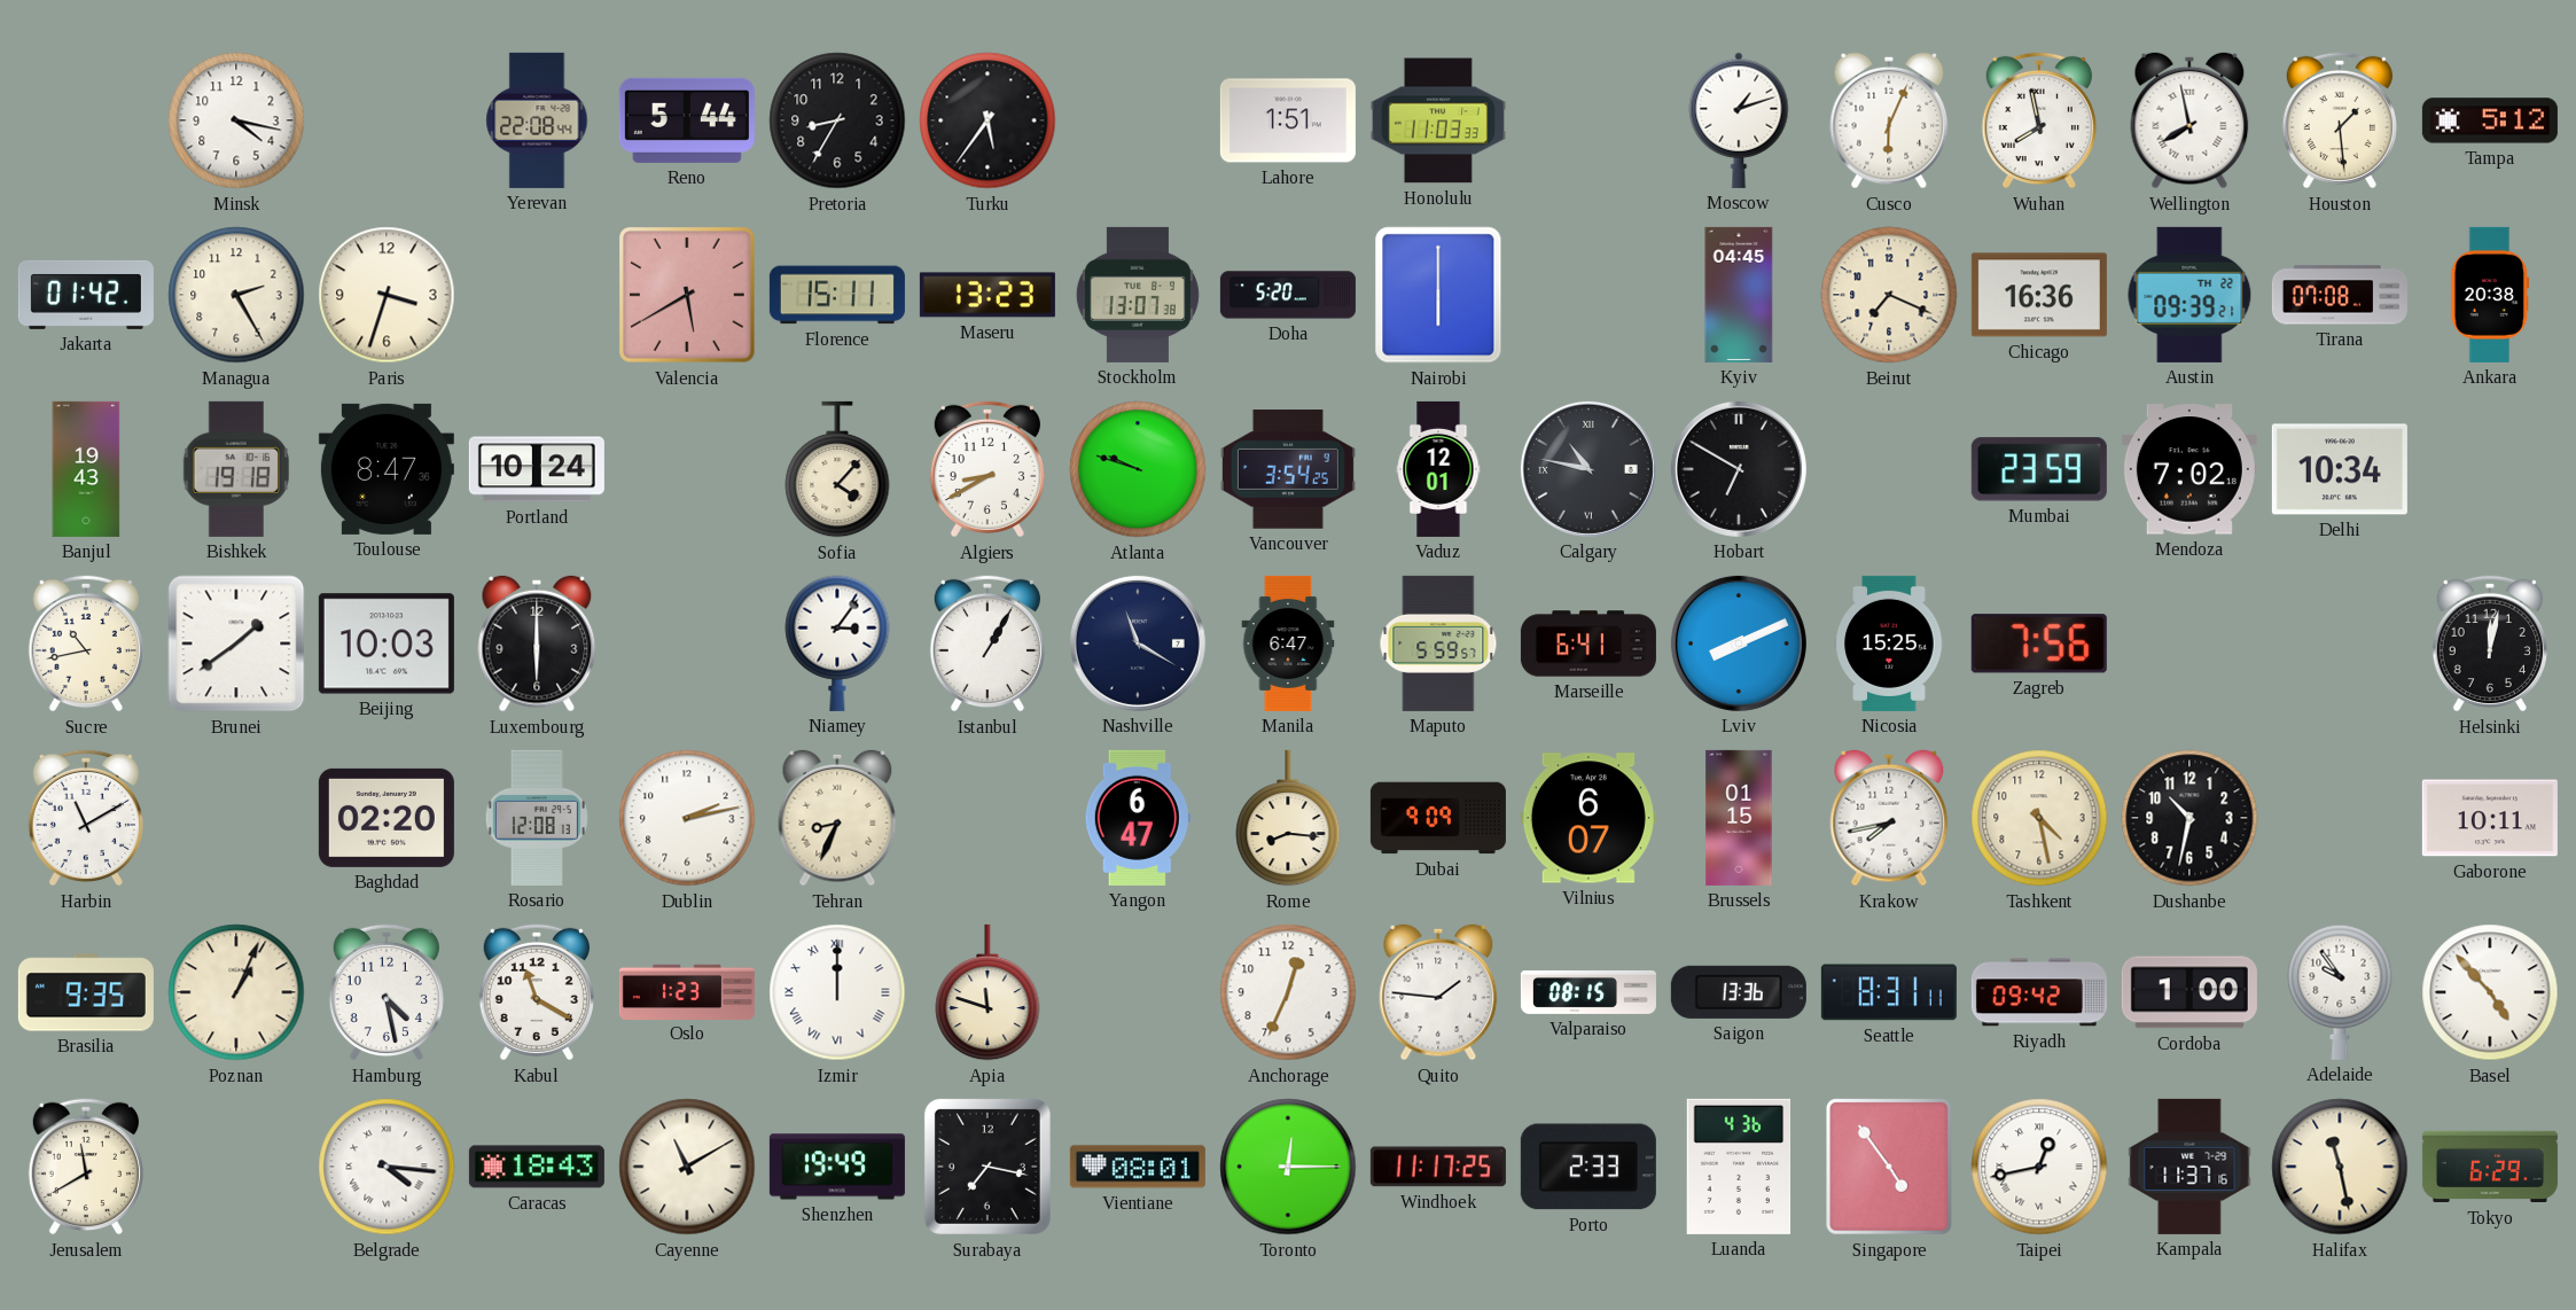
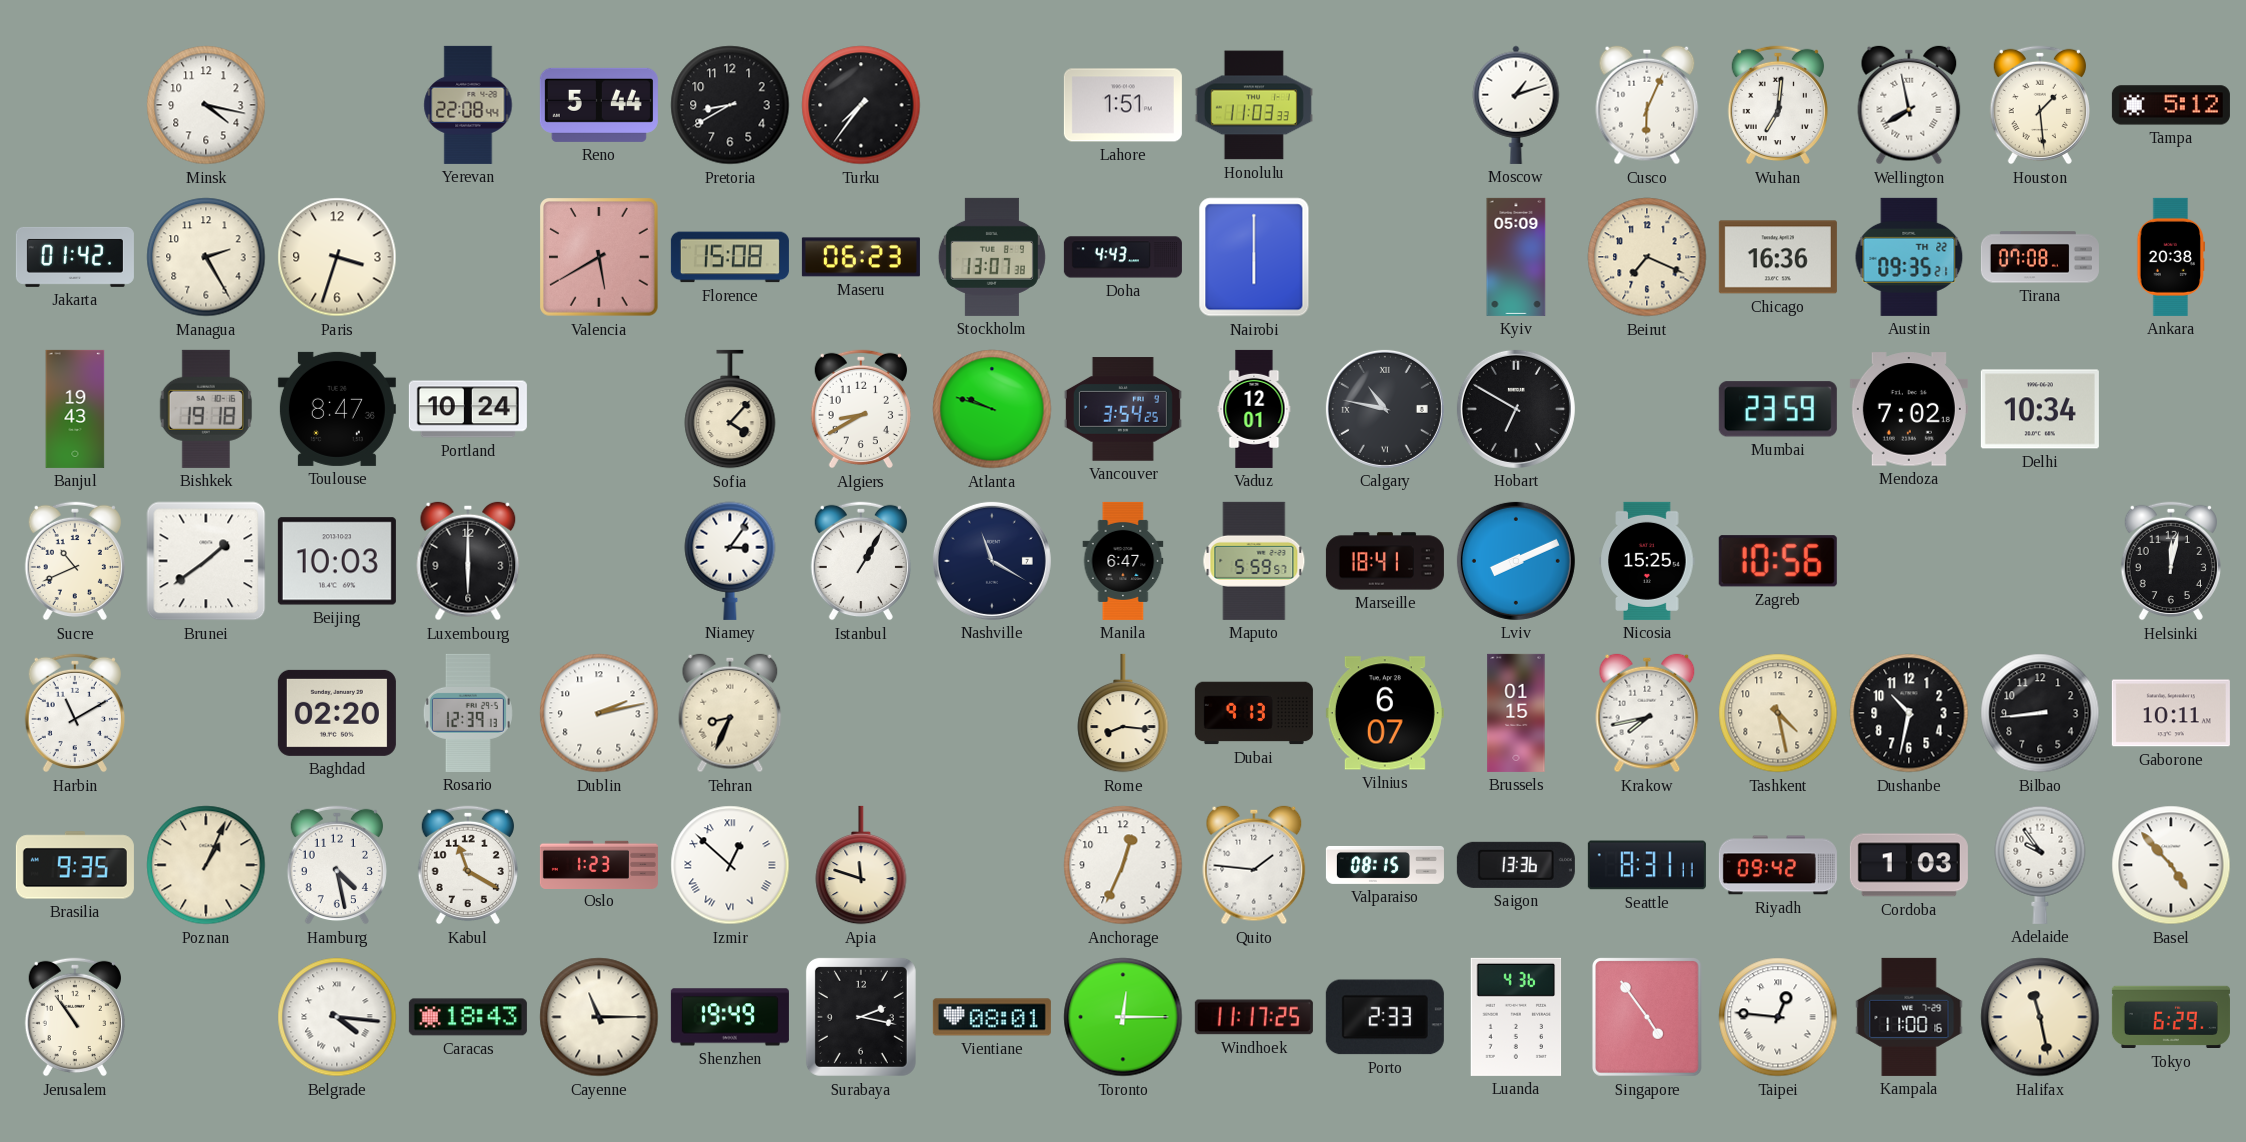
Pretoria: 8:35 -> 8:40 (730, 105)
Turku: 5:36 -> 7:36 (861, 105)
Wuhan: 7:58 -> 7:01 (1778, 105)
Florence: 15:11 -> 15:08 (730, 257)
Maseru: 13:23 -> 06:23 (861, 257)
Doha: 5:20 -> 4:43 (1123, 257)
Kyiv: 04:45 -> 05:09 (1516, 257)
Austin: 09:39 -> 09:35 (1909, 257)
Sucre: 10:43 -> 10:41 (75, 561)
Marseille: 6:41 -> 18:41 (1385, 561)
Zagreb: 7:56 -> 10:56 (1778, 561)
Rosario: 12:08 -> 12:39 (468, 713)
Yangon: 6:47 -> none (1138, 818)
Dubai: 9:09 -> 9:13 (1254, 713)
Bilbao: none -> 8:44 (2040, 713)
Izmir: 12:00 -> 12:52 (730, 865)
Cordoba: 1:00 -> 1:03 (1909, 865)
Jerusalem: 11:40 -> 10:54 (75, 1017)
Cayenne: 11:10 -> 11:15 (599, 1017)
Surabaya: 7:17 -> 2:17 (861, 1017)
Taipei: 12:43 -> 12:46 (1778, 1017)
Kampala: 11:37 -> 11:00 (1909, 1017)
